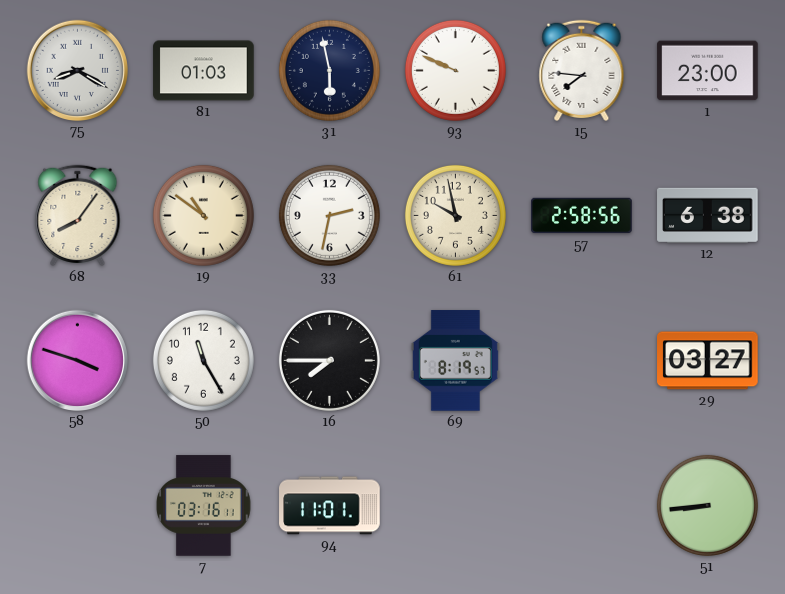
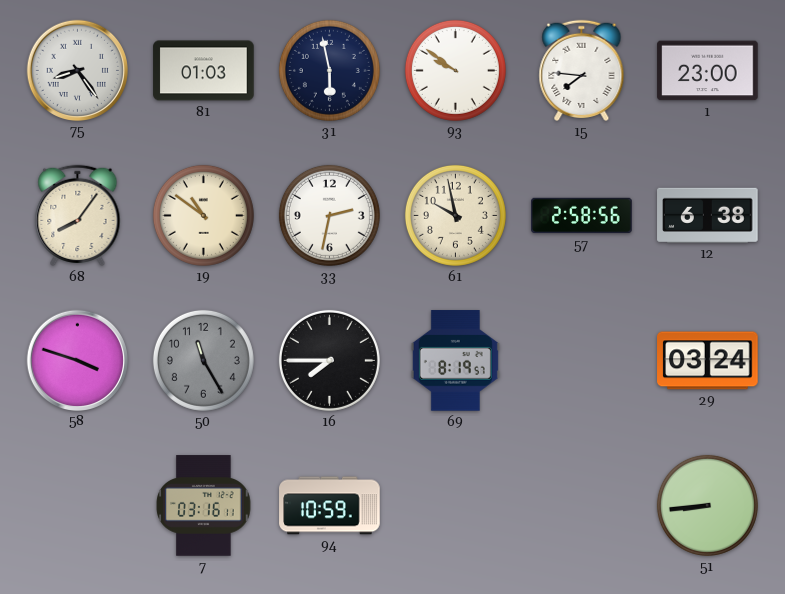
75: 8:20 -> 8:24 (77, 70)
93: 9:49 -> 9:51 (455, 70)
50 dial: white -> grey (203, 360)
29: 03:27 -> 03:24 (708, 361)
94: 11:01 -> 10:59 (330, 506)
